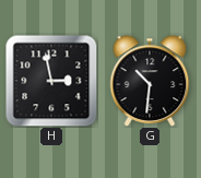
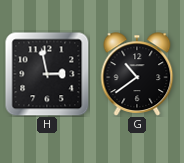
G: 10:31 -> 10:39 (137, 74)
